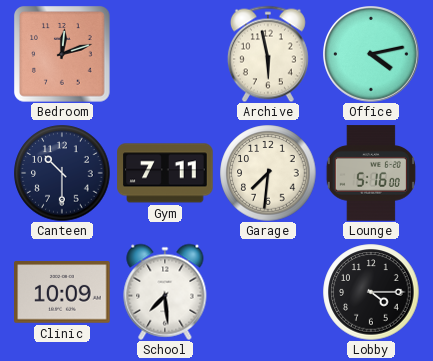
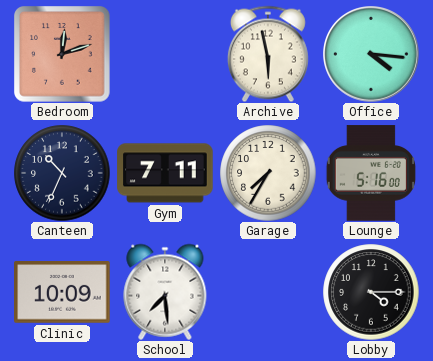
Office: 4:13 -> 4:16 (372, 55)
Canteen: 10:30 -> 10:34 (62, 173)
Garage: 7:31 -> 7:35 (268, 173)
